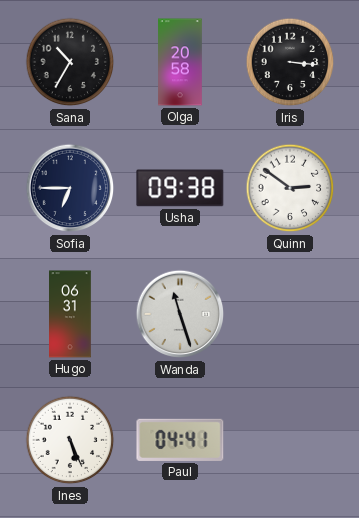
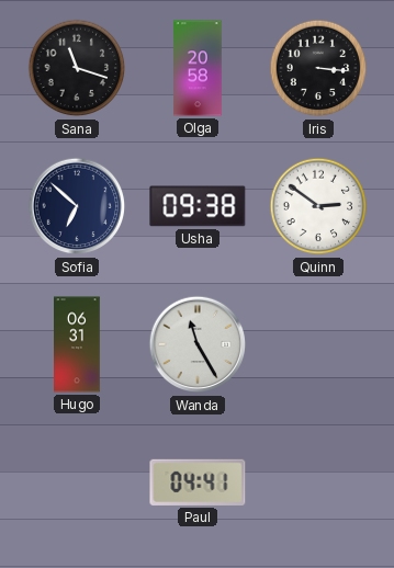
Sana: 10:35 -> 11:18 (77, 68)
Sofia: 6:45 -> 6:52 (77, 206)
Wanda: 11:27 -> 11:25 (198, 344)
Ines: 5:26 -> none (70, 440)
